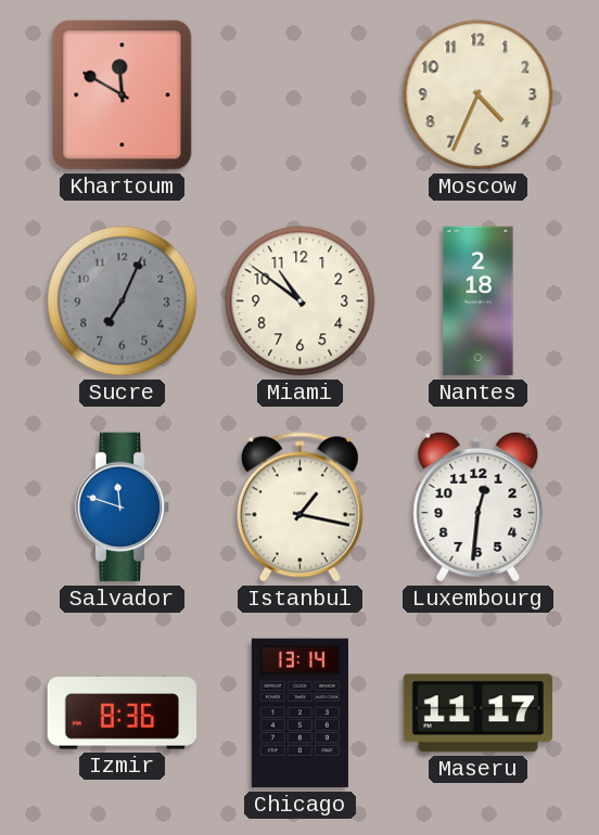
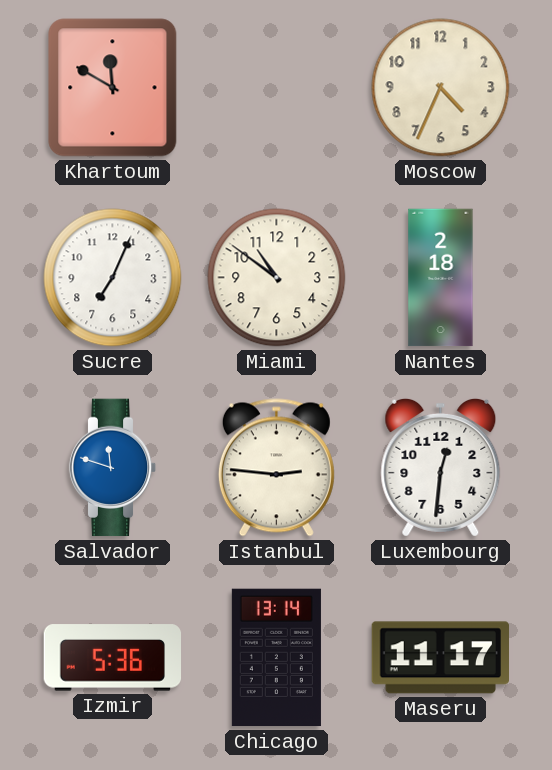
Sucre dial: grey -> white (113, 278)
Istanbul: 1:17 -> 2:46 (276, 468)
Izmir: 8:36 -> 5:36 (113, 658)
